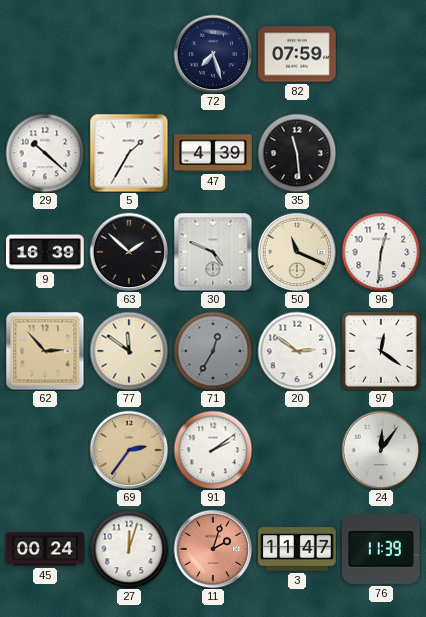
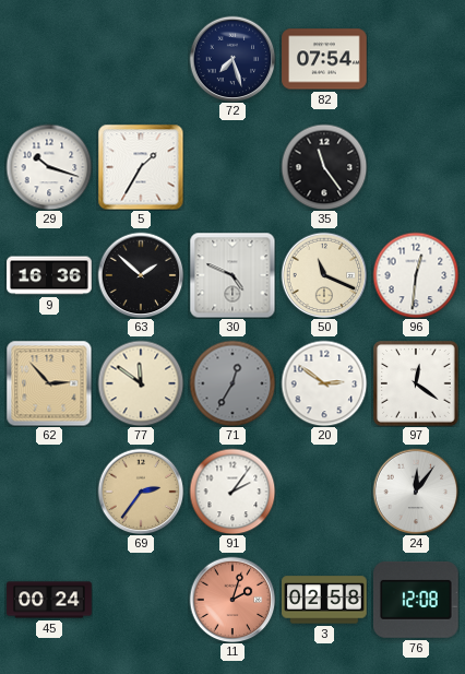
82: 07:59 -> 07:54 (324, 59)
29: 10:22 -> 10:18 (49, 167)
47: 4:39 -> none (213, 153)
35: 11:29 -> 11:24 (324, 167)
9: 16:39 -> 16:36 (49, 275)
91: 2:09 -> 2:06 (233, 492)
27: 12:03 -> none (129, 549)
3: 11:47 -> 02:58 (324, 600)
76: 11:39 -> 12:08 (417, 600)
